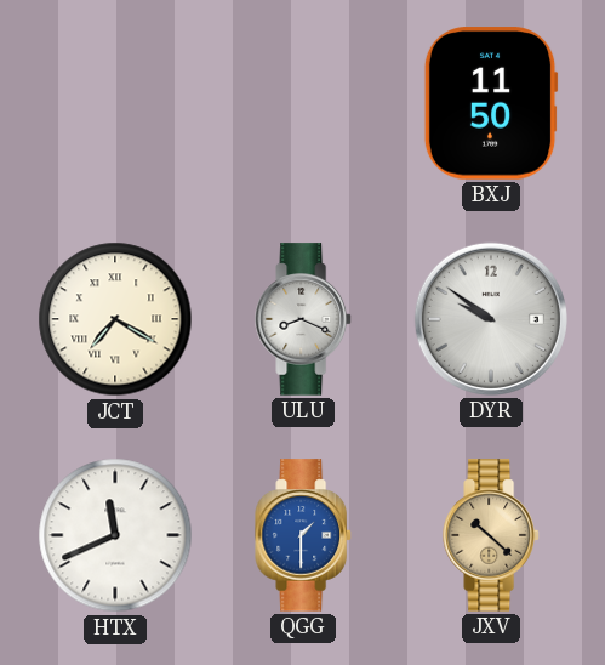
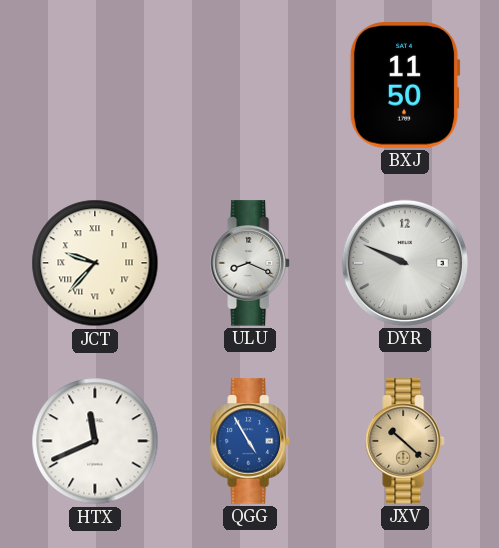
JCT: 7:20 -> 9:37 (95, 263)
DYR: 9:51 -> 9:49 (405, 263)
QGG: 1:30 -> 4:55 (250, 441)
